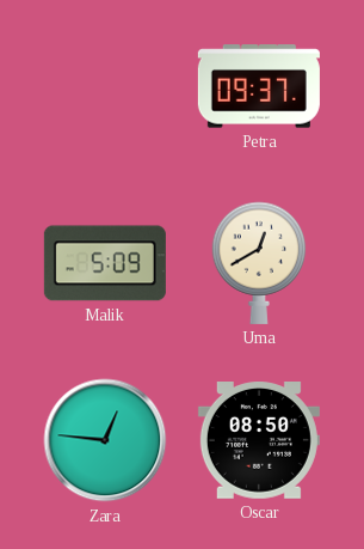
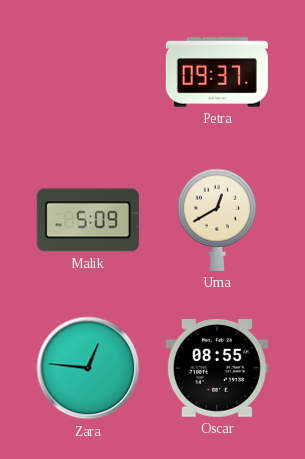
Oscar: 08:50 -> 08:55 (217, 369)
